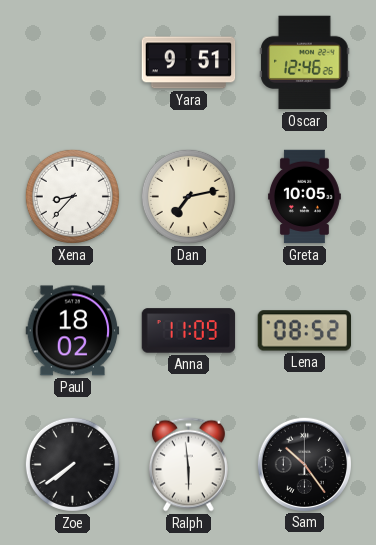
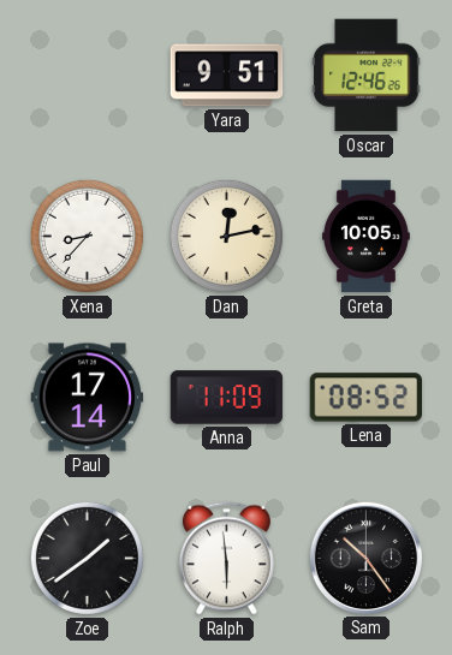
Dan: 7:13 -> 12:13 (226, 236)
Paul: 18:02 -> 17:14 (88, 398)
Zoe: 7:39 -> 1:39 (87, 558)
